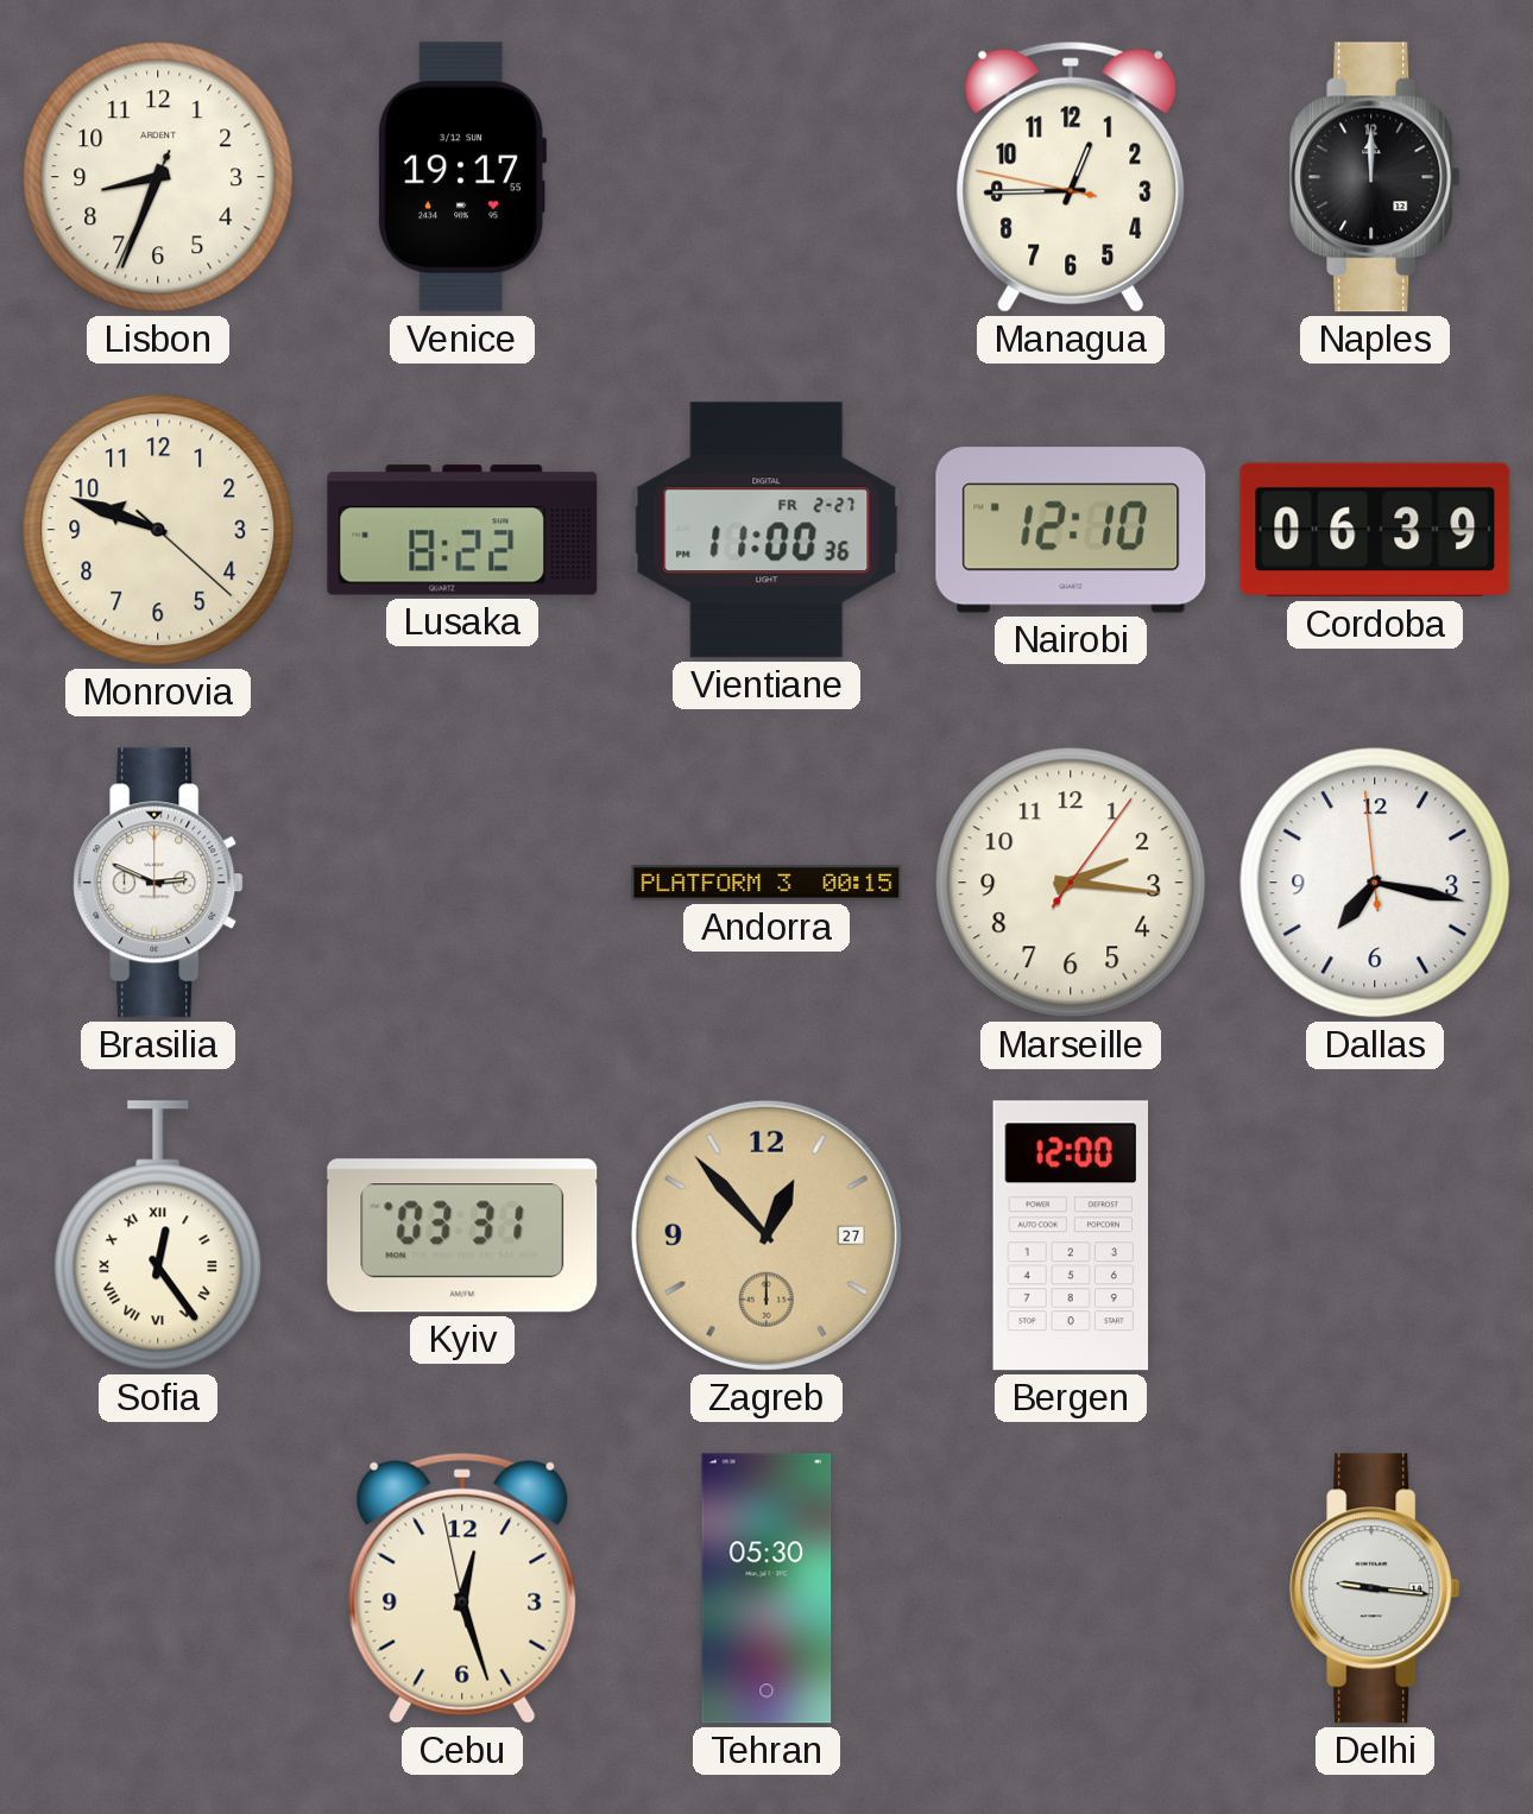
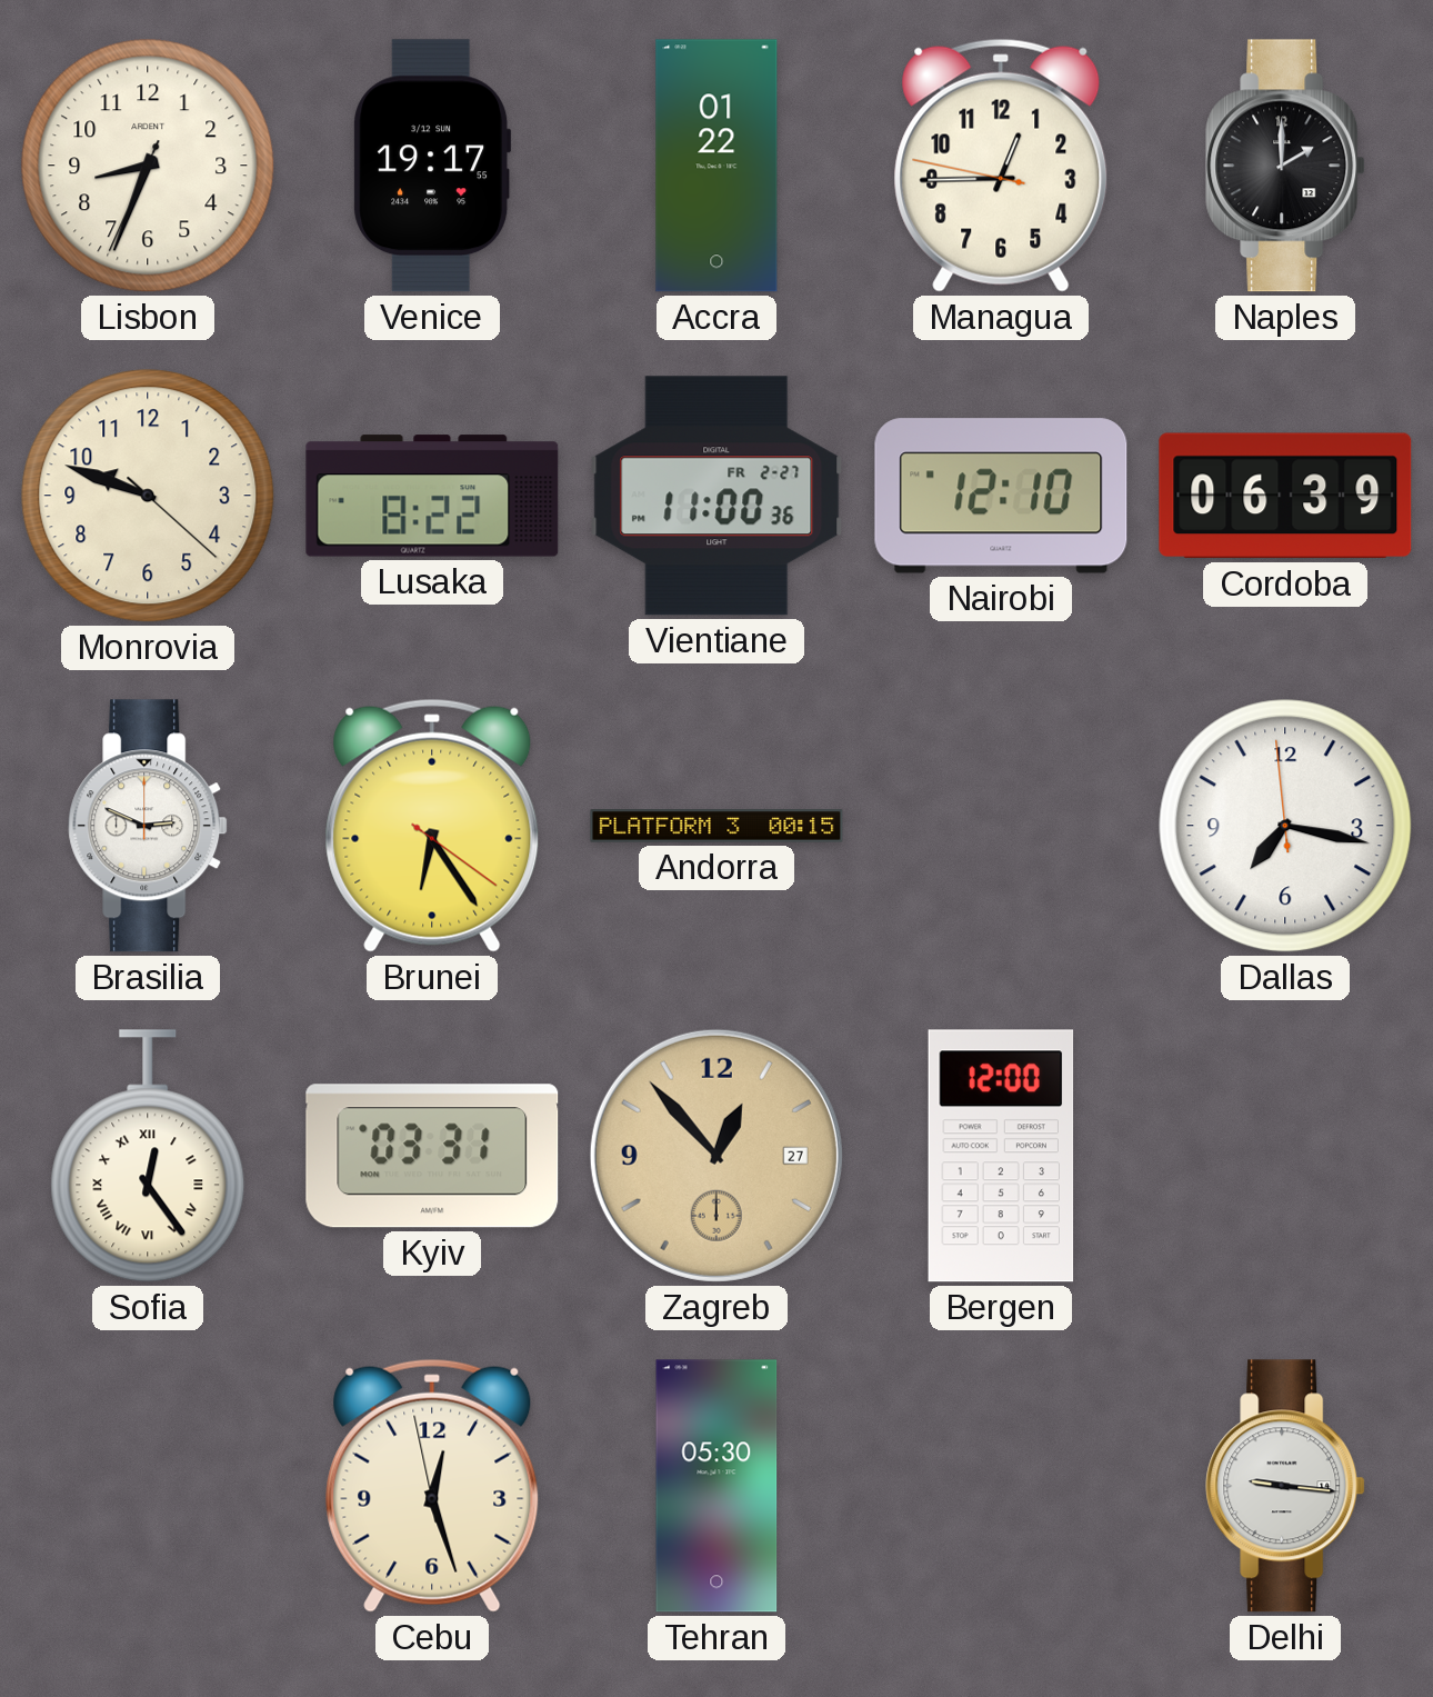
Accra: none -> 01:22 (716, 166)
Naples: 12:00 -> 2:00 (1285, 166)
Brunei: none -> 6:24 (432, 826)
Marseille: 2:16 -> none (1071, 883)
